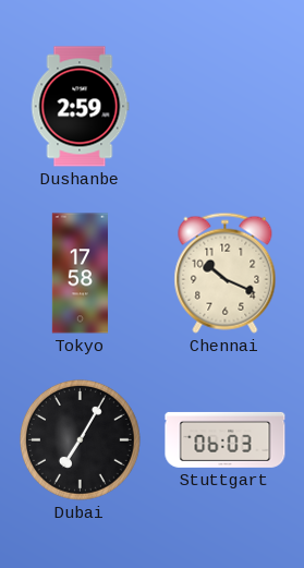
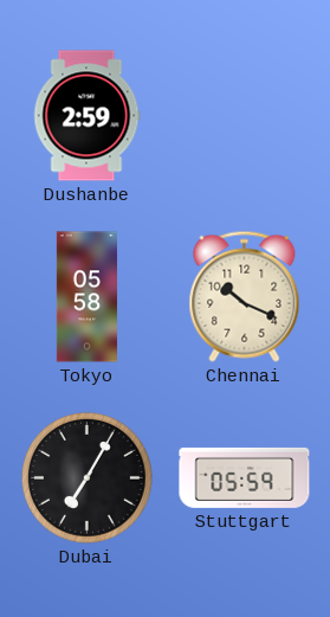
Tokyo: 17:58 -> 05:58 (86, 297)
Stuttgart: 06:03 -> 05:59 (245, 477)
